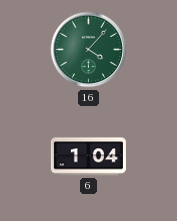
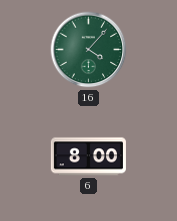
6: 1:04 -> 8:00 (88, 157)
